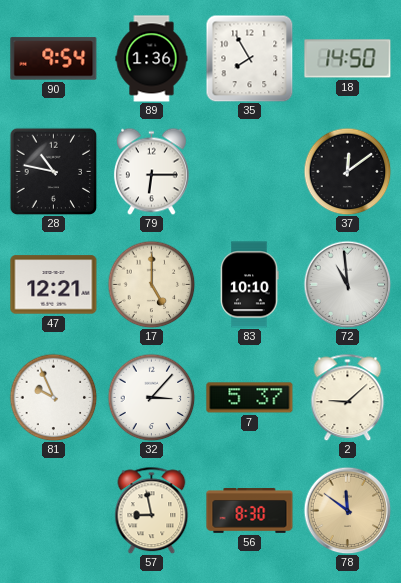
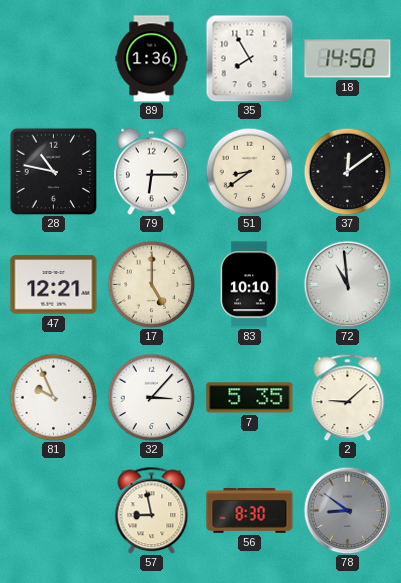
90: 9:54 -> none (54, 59)
51: none -> 8:39 (249, 171)
7: 5:37 -> 5:35 (250, 398)
78: 11:51 -> 8:51 (347, 510)
78 dial: champagne -> grey (347, 510)
